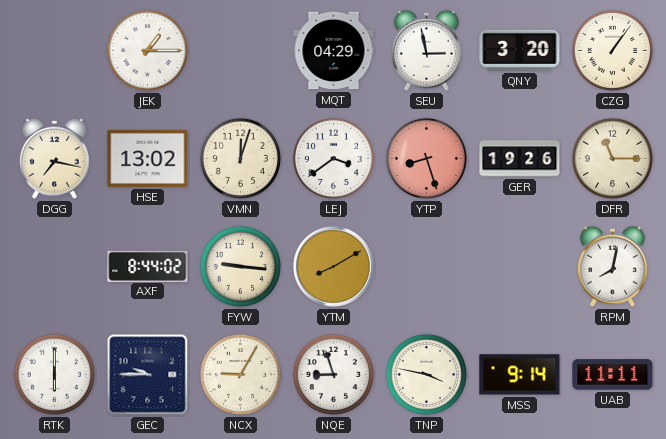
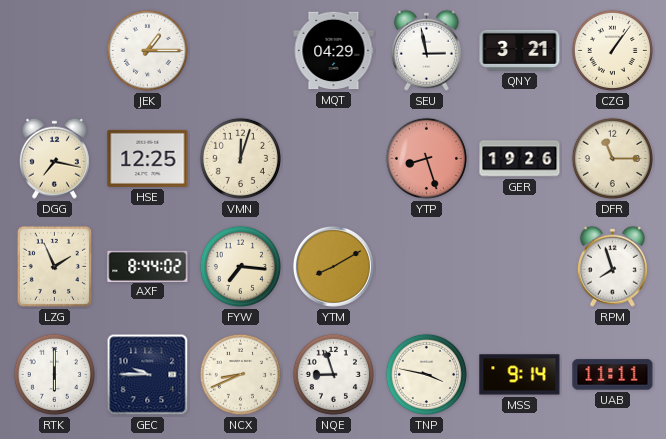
QNY: 3:20 -> 3:21 (520, 50)
HSE: 13:02 -> 12:25 (148, 158)
LEJ: 3:39 -> none (333, 158)
LZG: none -> 1:56 (54, 266)
FYW: 9:16 -> 7:16 (240, 266)
RPM: 8:02 -> 7:57 (612, 266)
NCX: 9:05 -> 8:41 (240, 374)
